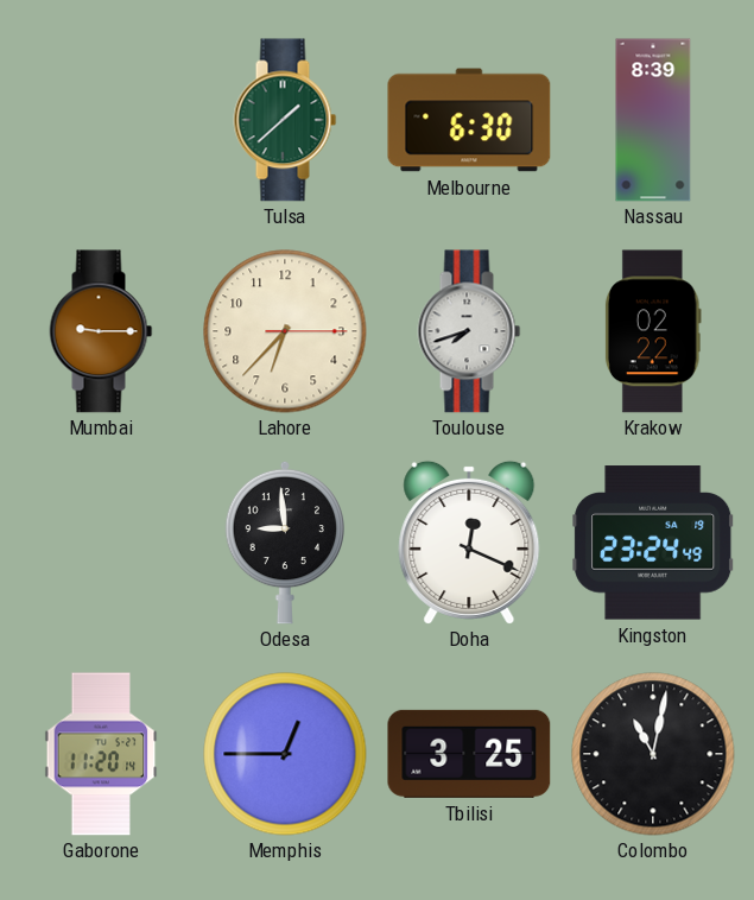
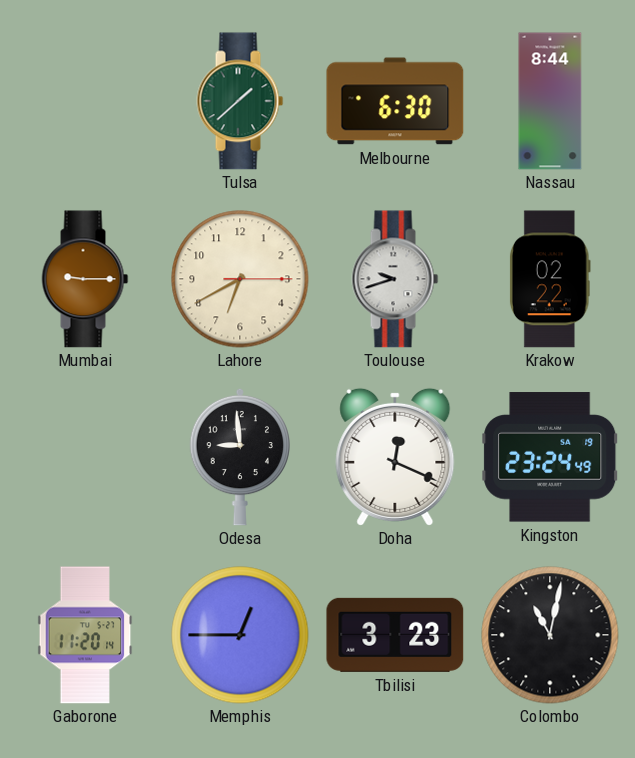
Nassau: 8:39 -> 8:44 (550, 101)
Lahore: 6:37 -> 6:40 (240, 279)
Toulouse: 7:42 -> 9:42 (395, 279)
Tbilisi: 3:25 -> 3:23 (395, 635)
